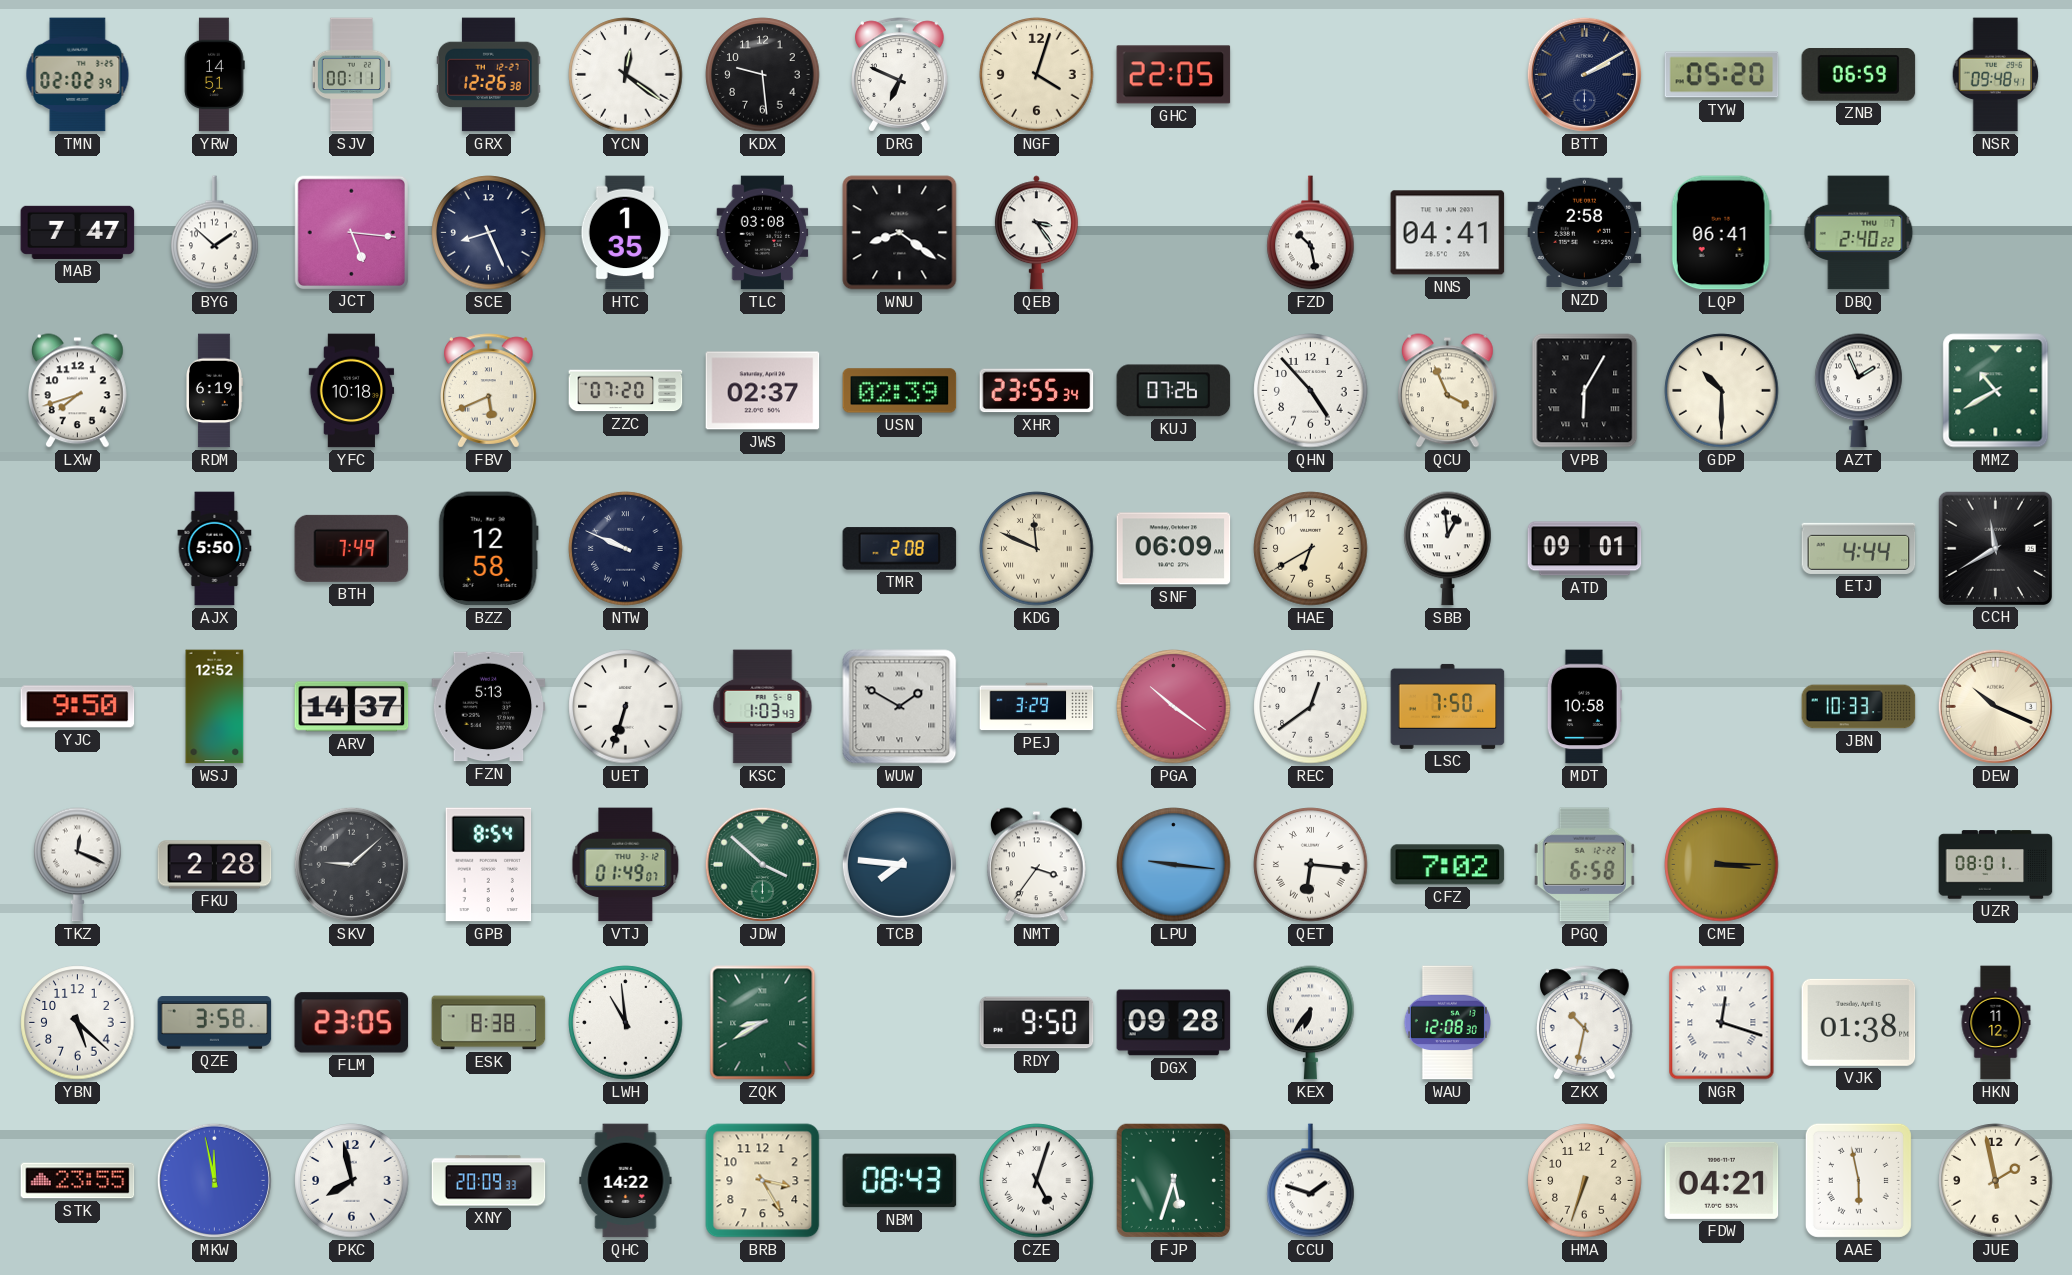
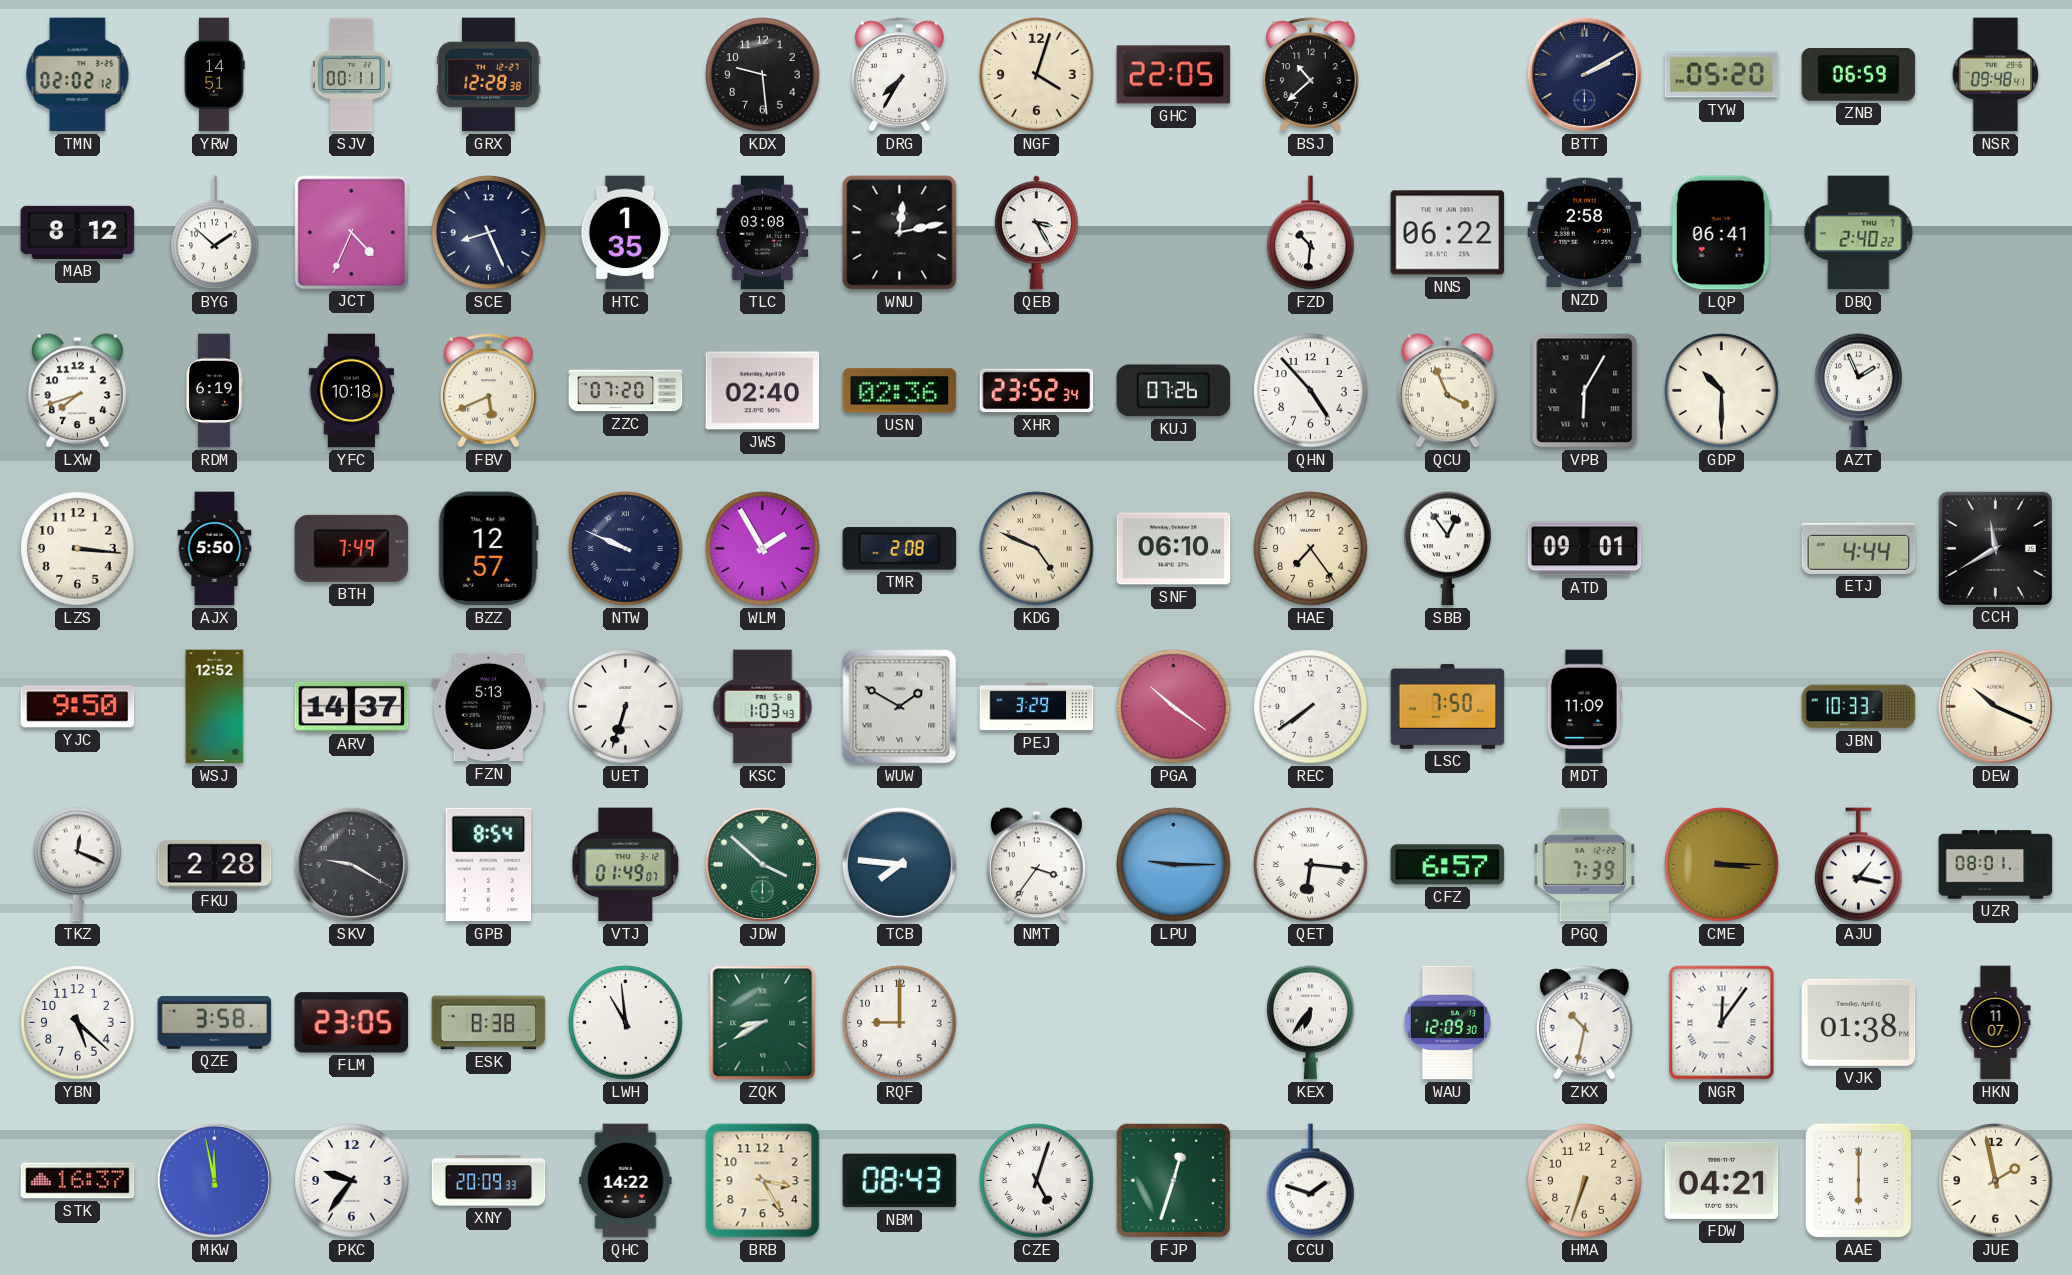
TMN: 02:02:39 -> 02:02:12 (78, 75)
GRX: 12:26 -> 12:28 (489, 75)
YCN: 12:21 -> none (626, 75)
DRG: 6:49 -> 7:35 (900, 75)
BSJ: none -> 10:38 (1311, 75)
MAB: 7:47 -> 8:12 (78, 232)
JCT: 5:16 -> 4:34 (351, 232)
WNU: 8:21 -> 12:13 (900, 233)
QEB: 3:24 -> 3:25 (1036, 233)
FZD: 10:28 -> 10:31 (1311, 233)
NNS: 04:41 -> 06:22 (1448, 233)
JWS: 02:37 -> 02:40 (763, 391)
USN: 02:39 -> 02:36 (900, 391)
XHR: 23:55 -> 23:52 (1037, 391)
MMZ: 10:40 -> none (1996, 391)
LZS: none -> 3:16 (78, 549)
BZZ: 12:58 -> 12:57 (488, 549)
WLM: none -> 1:55 (763, 549)
KDG: 11:49 -> 4:49 (1037, 549)
SNF: 06:09 -> 06:10 (1174, 549)
HAE: 6:40 -> 7:24 (1311, 549)
SBB: 12:59 -> 12:54 (1448, 549)
REC: 12:39 -> 7:39 (1311, 707)
MDT: 10:58 -> 11:09 (1584, 707)
SKV: 9:08 -> 9:20 (351, 864)
LPU: 9:16 -> 9:15 (1174, 865)
CFZ: 7:02 -> 6:57 (1448, 865)
PGQ: 6:58 -> 7:39 (1584, 865)
AJU: none -> 1:17 (1859, 865)
RQF: none -> 9:00 (900, 1023)
RDY: 9:50 -> none (1037, 1023)
DGX: 09:28 -> none (1174, 1023)
WAU: 12:08 -> 12:09 (1447, 1023)
NGR: 12:18 -> 12:06 (1722, 1023)
HKN: 11:12 -> 11:07 (1996, 1023)
STK: 23:55 -> 16:37 (78, 1181)
PKC: 7:58 -> 9:36 (352, 1181)
FJP: 5:33 -> 12:33 (1173, 1180)
AAE: 5:58 -> 6:00 (1858, 1180)
